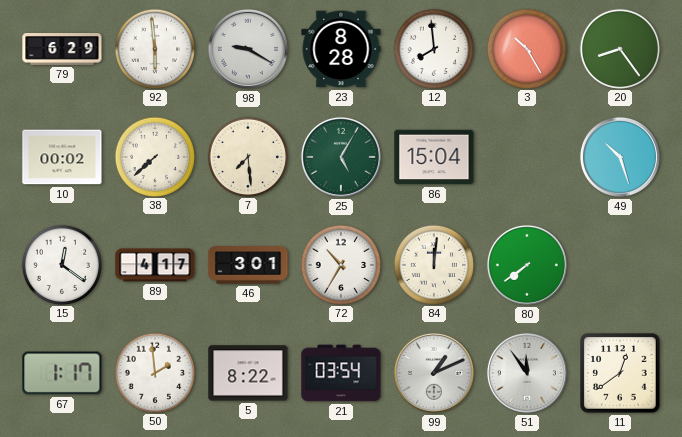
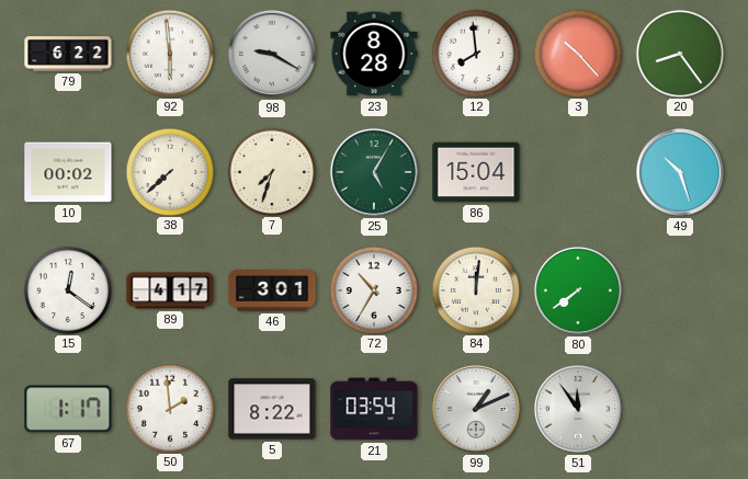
79: 6:29 -> 6:22 (68, 55)
3: 10:25 -> 10:23 (577, 53)
7: 7:29 -> 7:33 (271, 171)
11: 12:39 -> none (620, 373)
